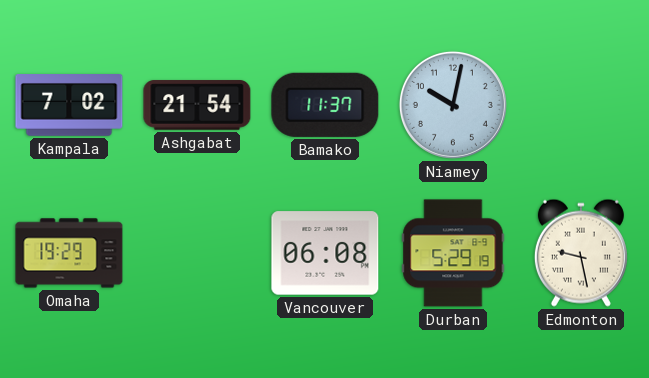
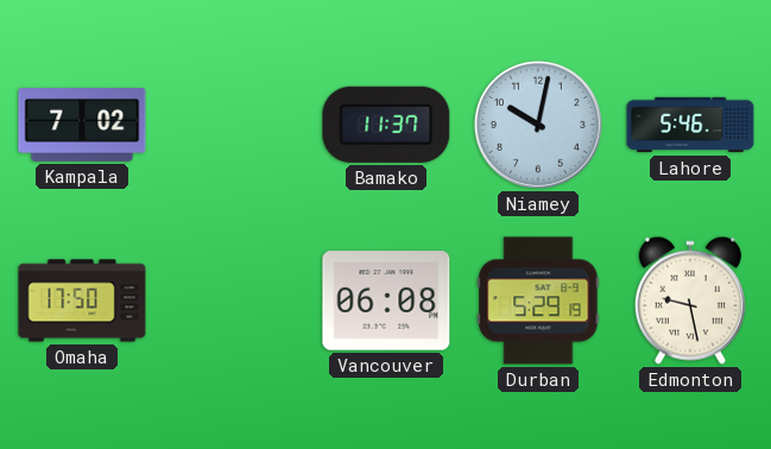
Ashgabat: 21:54 -> none (197, 105)
Lahore: none -> 5:46 (690, 125)
Omaha: 19:29 -> 17:50 (82, 301)
